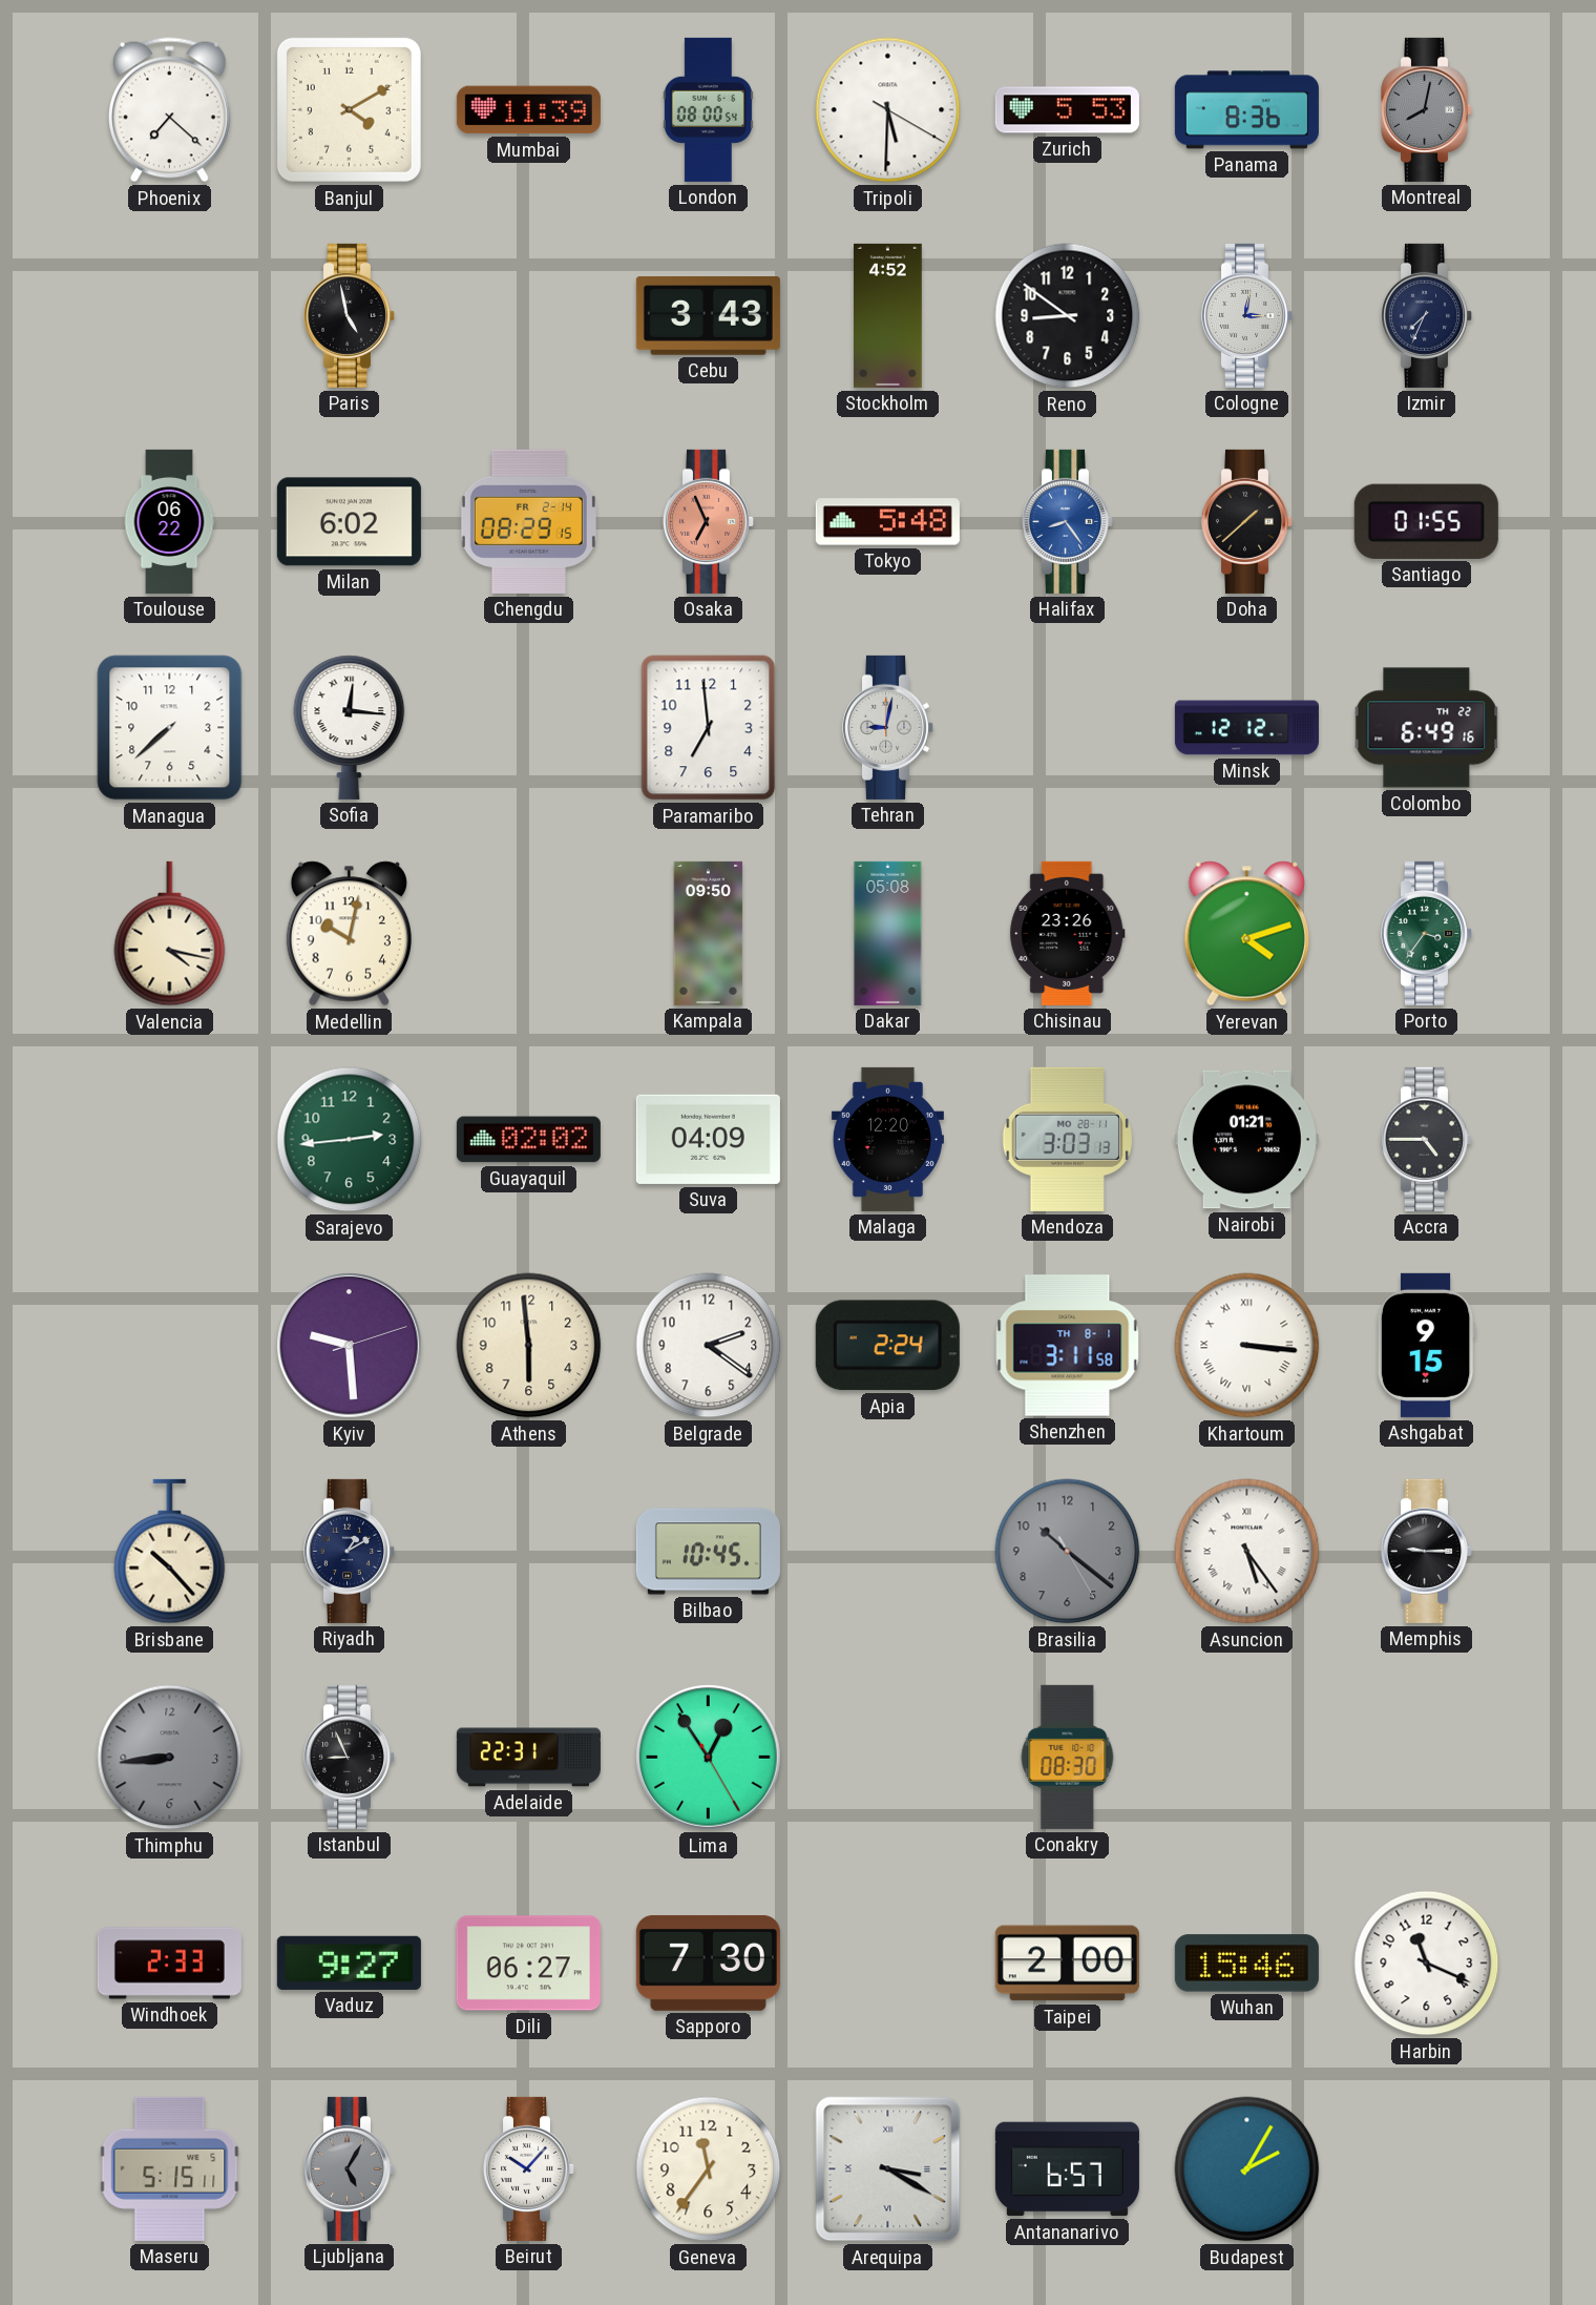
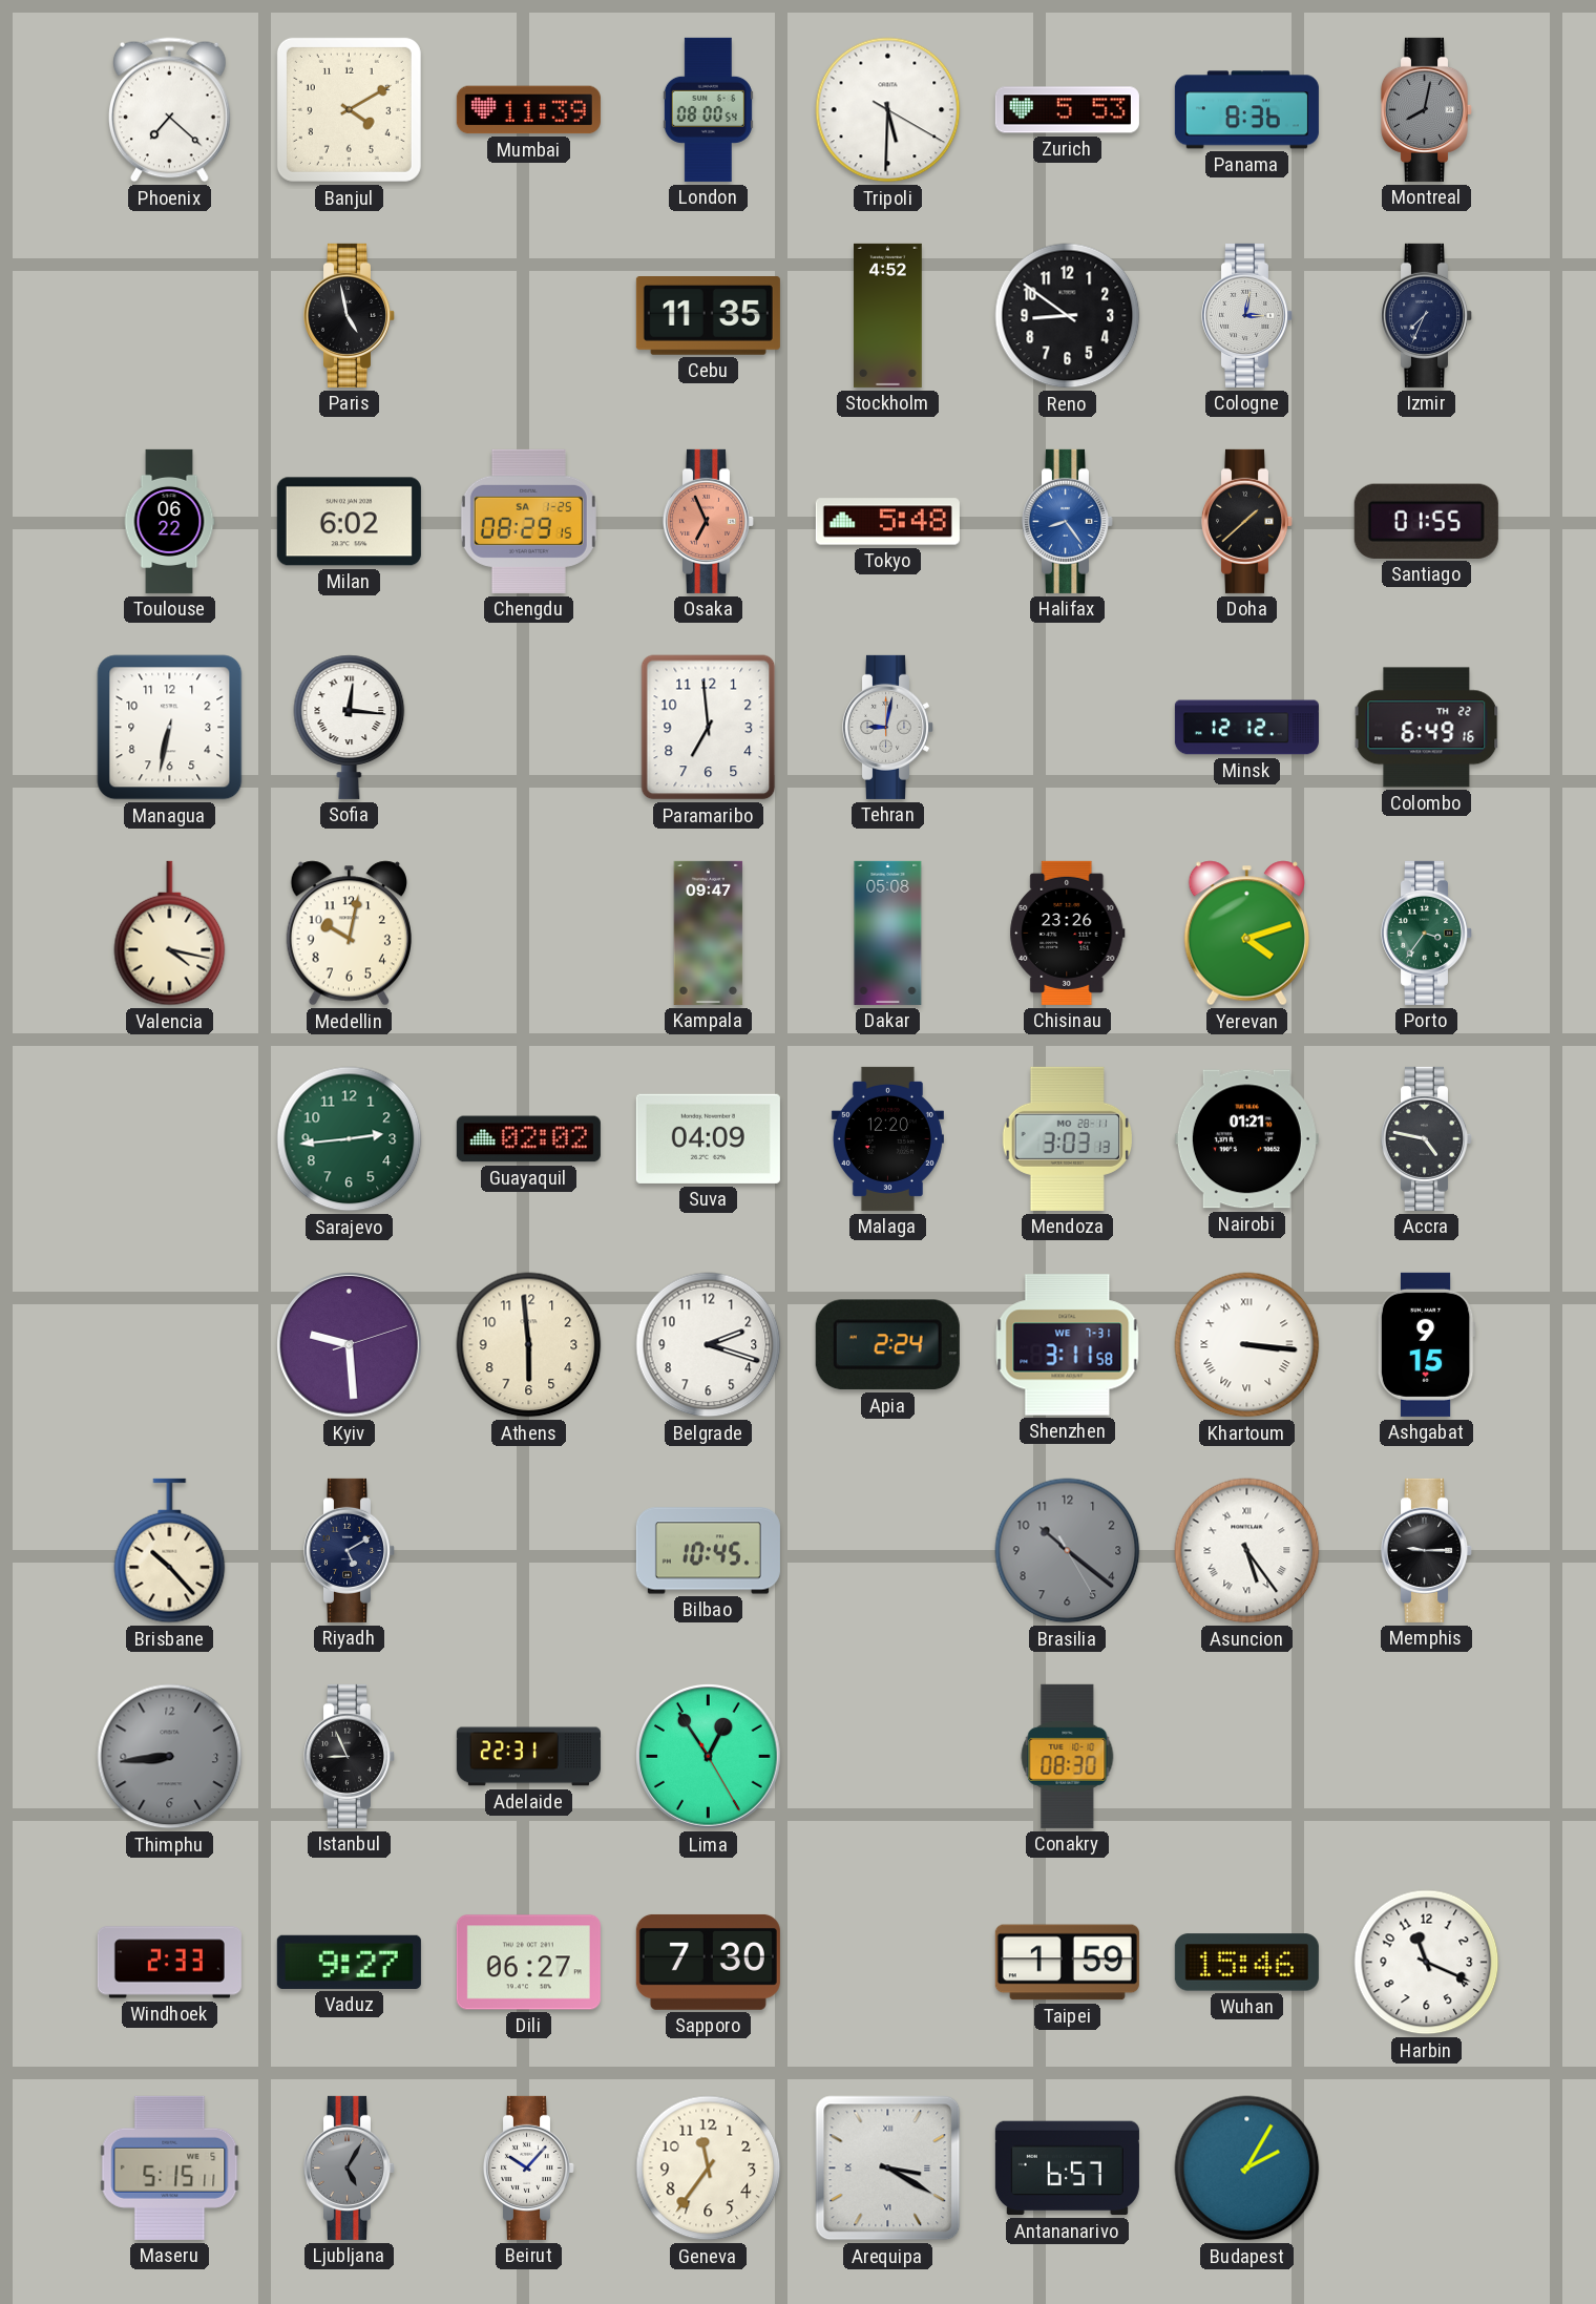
Cebu: 3:43 -> 11:35 (708, 316)
Chengdu date: FR 2-14 -> SA 1-25 (528, 521)
Managua: 7:38 -> 6:32 (170, 728)
Kampala: 09:50 -> 09:47 (709, 933)
Accra: 4:45 -> 4:47 (1426, 1138)
Belgrade: 2:21 -> 2:18 (709, 1345)
Shenzhen date: TH 8-1 -> WE 7-31 (1068, 1345)
Riyadh: 1:10 -> 5:10 (349, 1550)
Taipei: 2:00 -> 1:59 (1067, 1963)
